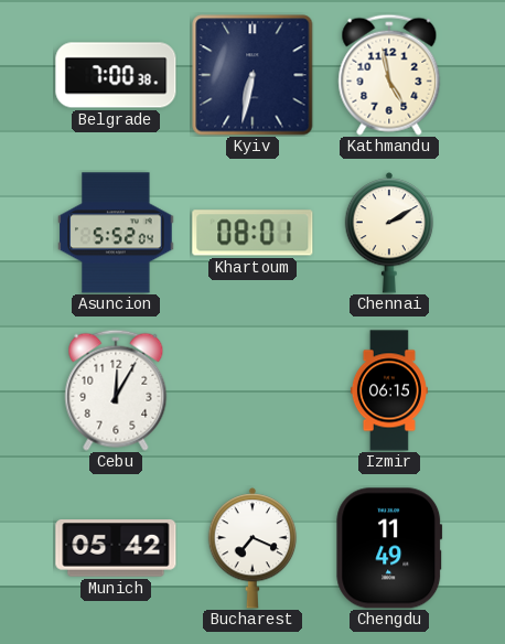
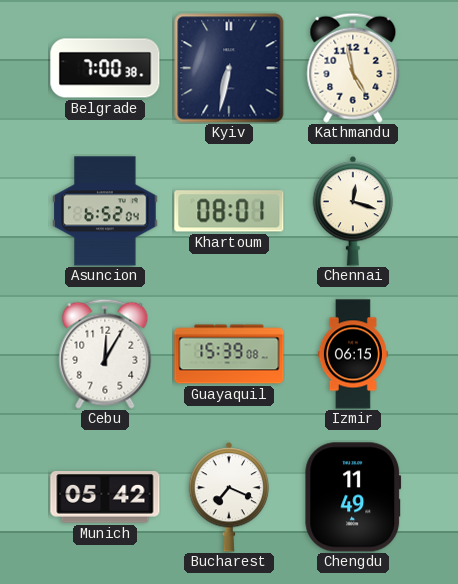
Asuncion: 5:52 -> 6:52 (105, 211)
Chennai: 2:10 -> 12:18 (353, 211)
Guayaquil: none -> 15:39 (229, 354)
